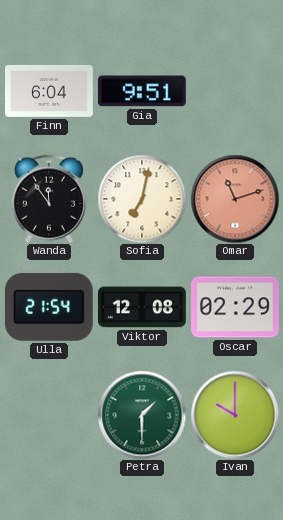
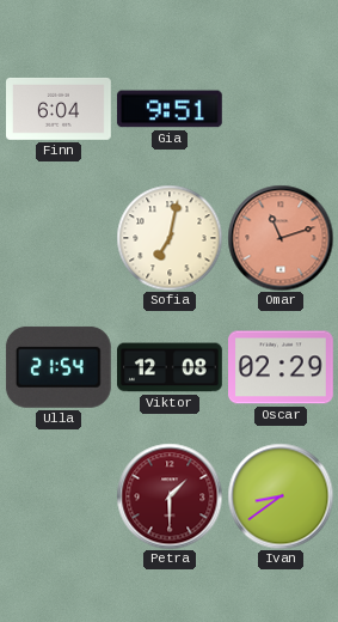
Wanda: 11:54 -> none (49, 199)
Petra dial: green -> burgundy (170, 496)
Ivan: 10:00 -> 8:39 (281, 496)
